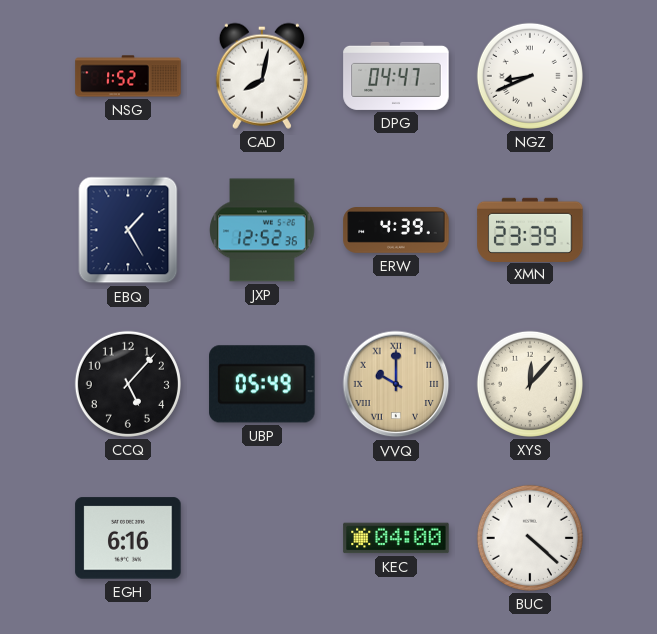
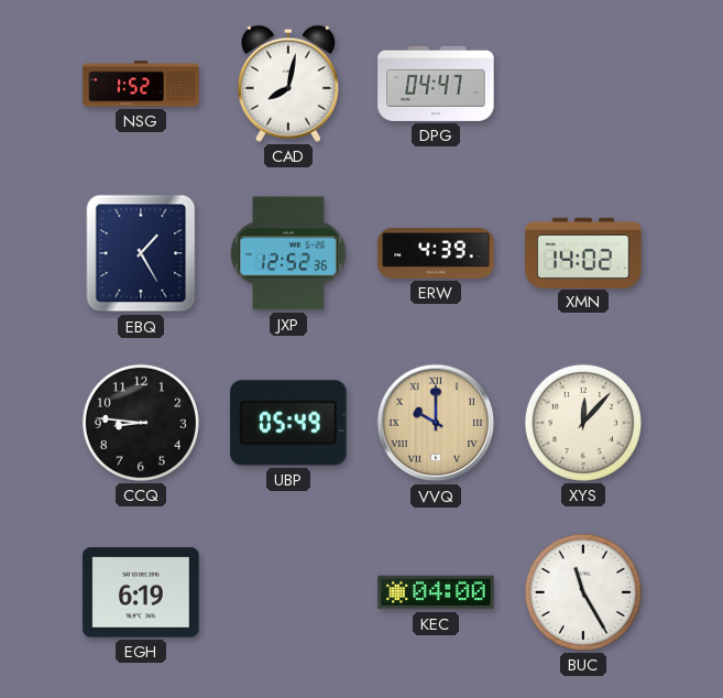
NGZ: 8:41 -> none (530, 76)
XMN: 23:39 -> 14:02 (583, 252)
CCQ: 5:07 -> 8:46 (141, 423)
EGH: 6:16 -> 6:19 (141, 592)
BUC: 4:22 -> 11:25 (583, 592)
